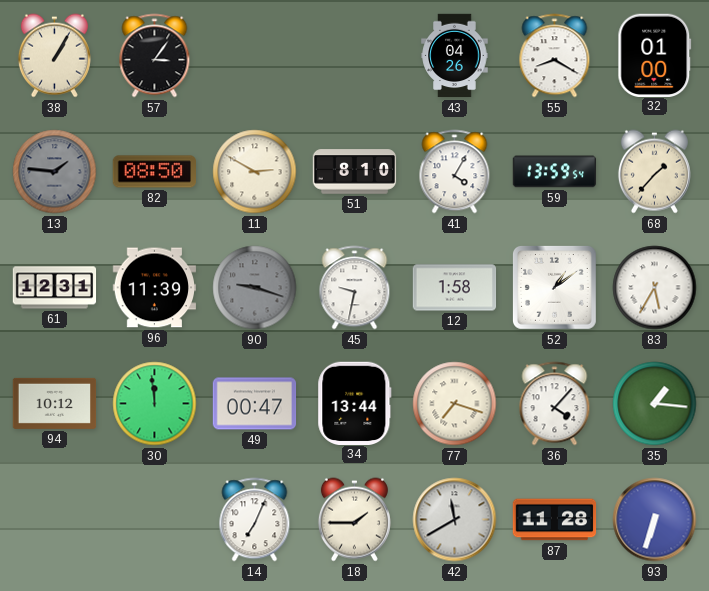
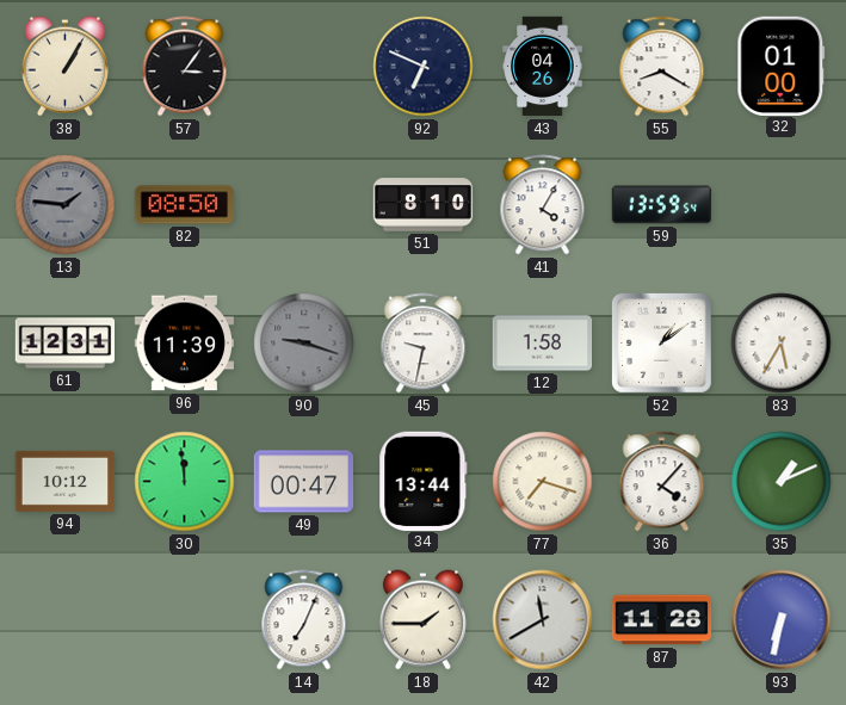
92: none -> 6:49 (424, 67)
11: 2:50 -> none (255, 172)
68: 1:37 -> none (654, 172)
35: 1:16 -> 1:11 (782, 482)
93: 6:33 -> 6:32 (782, 620)
